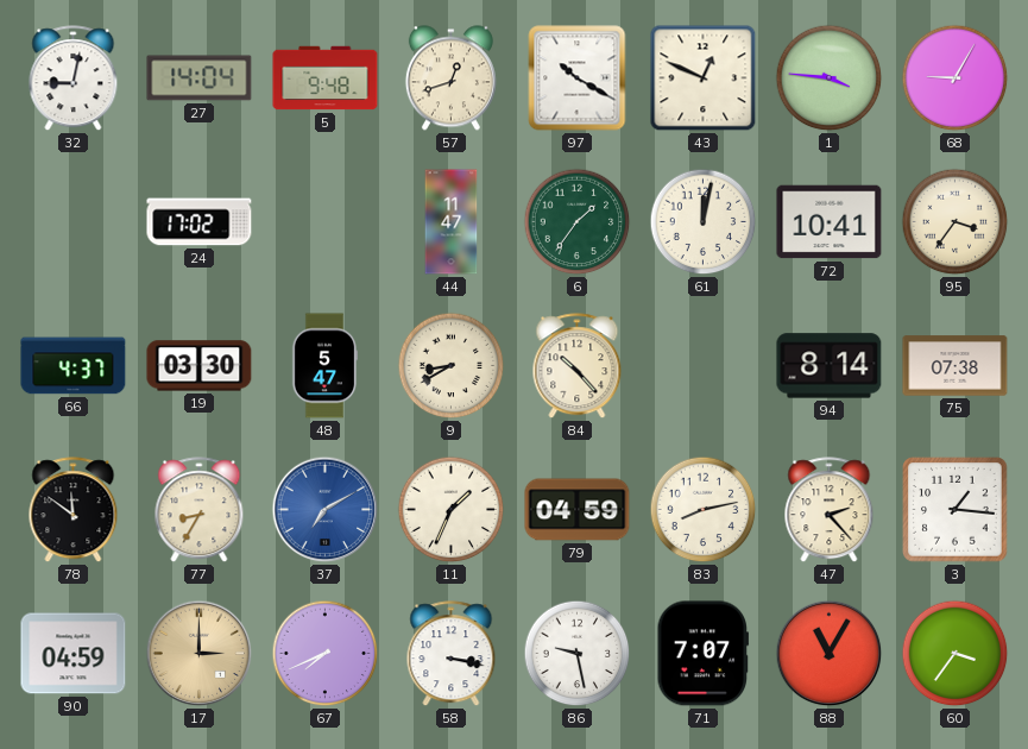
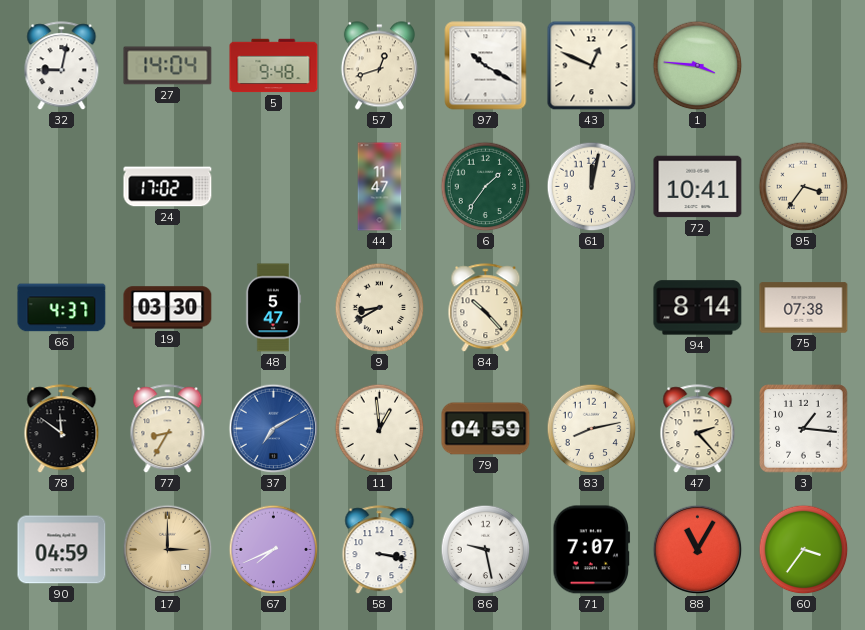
68: 9:05 -> none (956, 78)
11: 1:34 -> 12:59 (380, 429)
